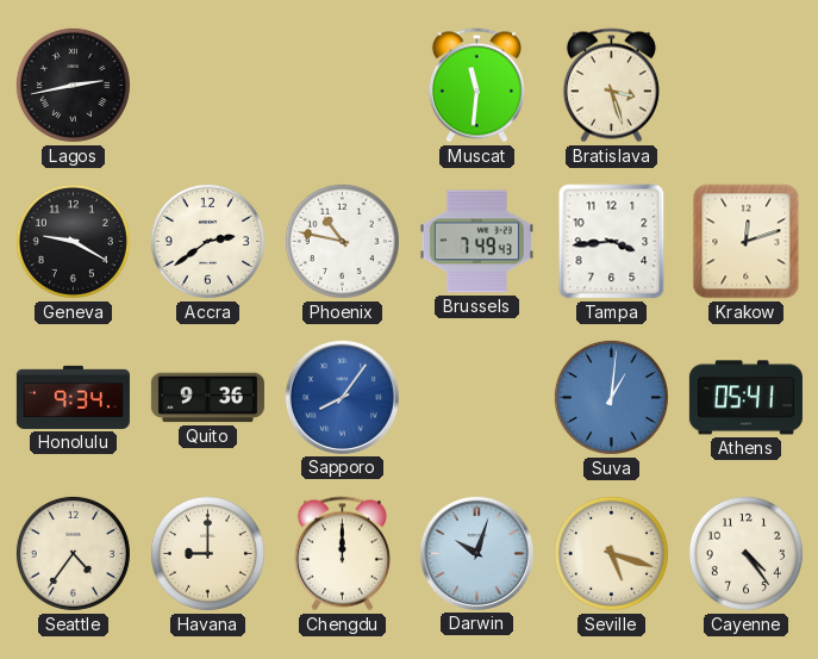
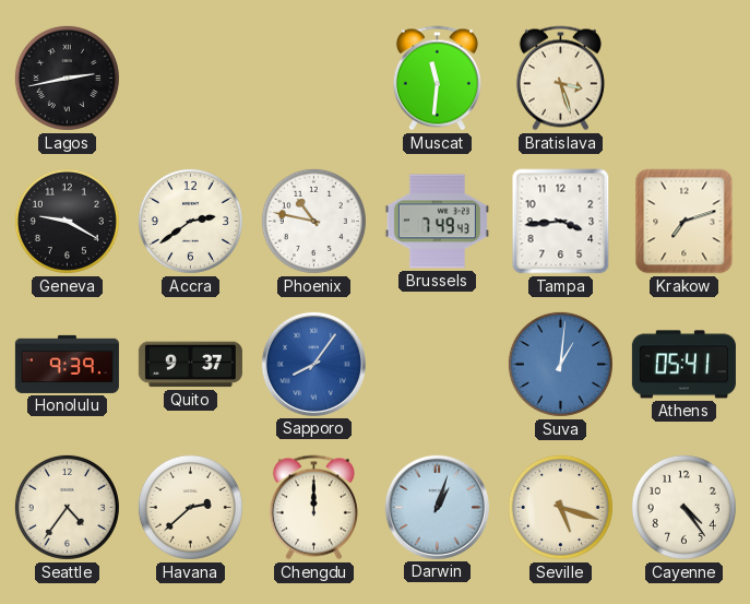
Krakow: 12:12 -> 7:12 (684, 222)
Honolulu: 9:34 -> 9:39 (67, 364)
Quito: 9:36 -> 9:37 (190, 365)
Havana: 9:00 -> 2:38 (190, 507)
Darwin: 10:03 -> 1:03 (437, 507)
